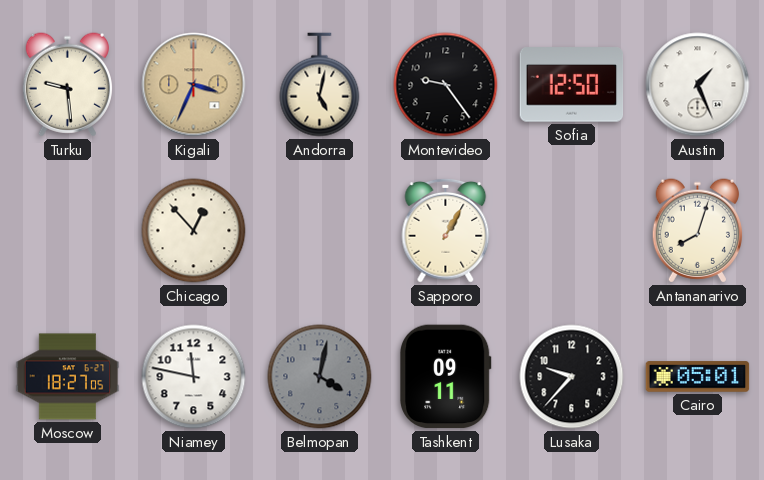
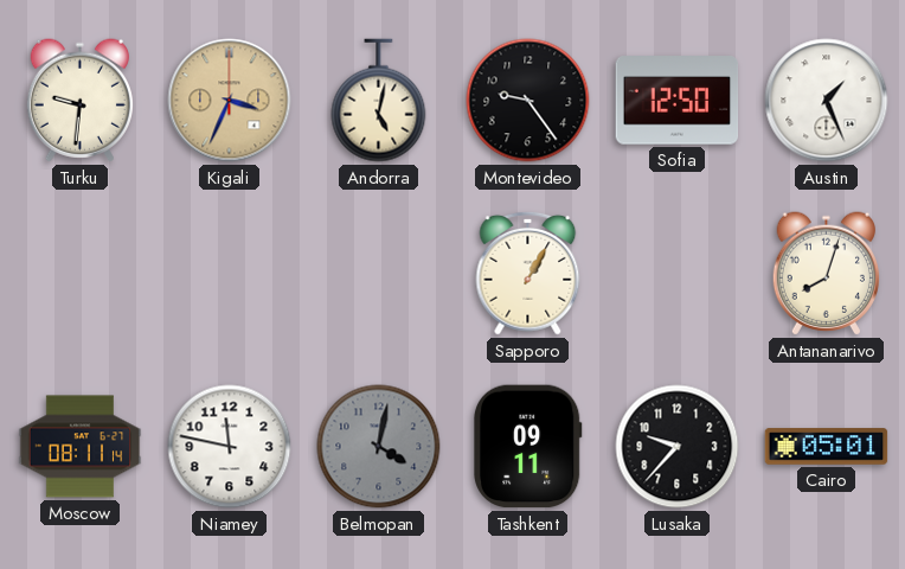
Turku: 9:29 -> 9:31 (79, 101)
Chicago: 12:53 -> none (194, 231)
Moscow: 18:27 -> 08:11 (81, 447)
